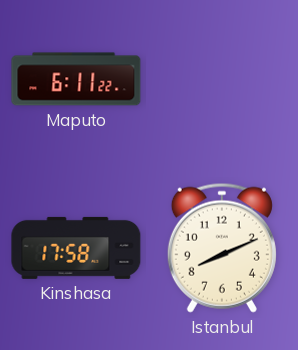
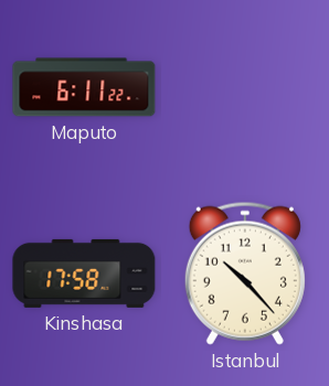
Istanbul: 8:11 -> 10:23 (245, 274)
